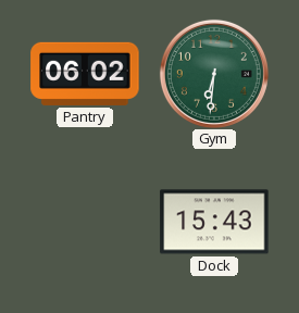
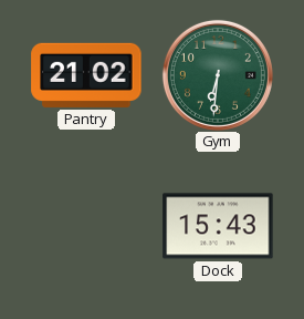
Pantry: 06:02 -> 21:02 (86, 75)
